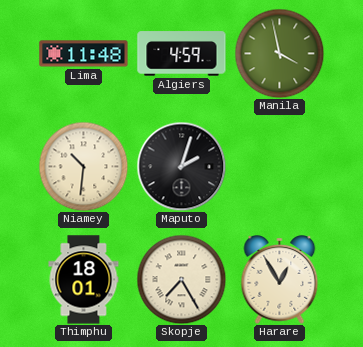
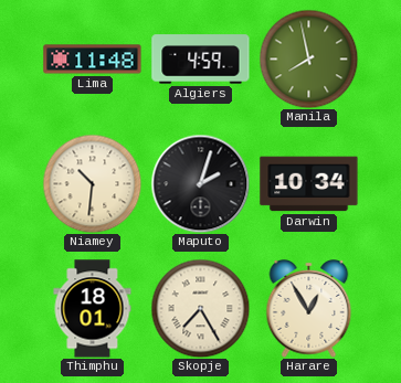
Manila: 3:58 -> 7:58 (308, 58)
Darwin: none -> 10:34 (309, 184)
